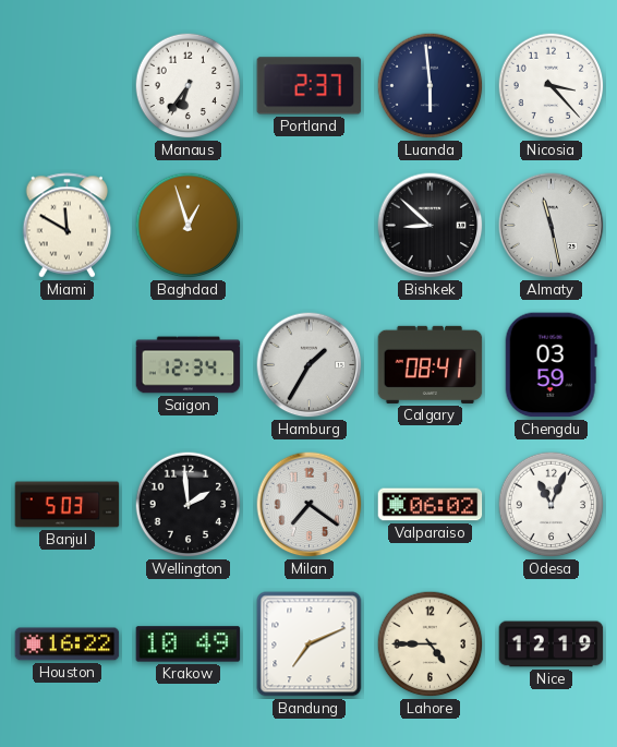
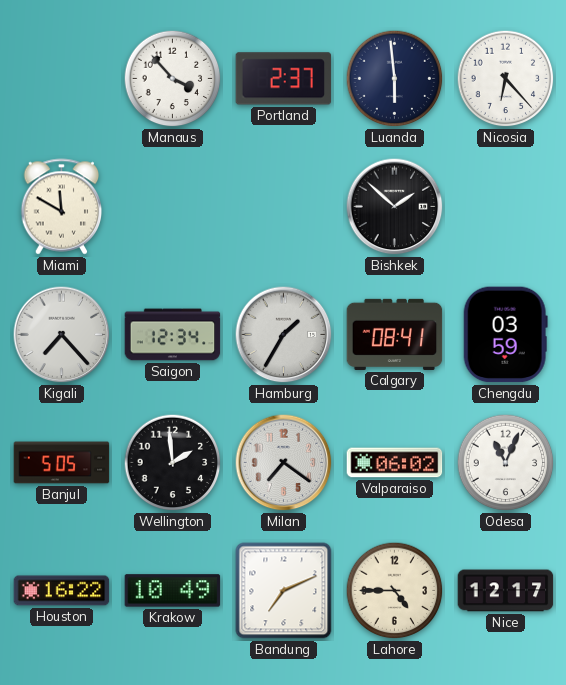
Manaus: 6:36 -> 3:53 (173, 79)
Nicosia: 3:23 -> 6:23 (506, 79)
Baghdad: 12:57 -> none (189, 226)
Bishkek: 8:52 -> 1:52 (395, 207)
Almaty: 11:28 -> none (552, 226)
Kigali: none -> 7:23 (62, 335)
Banjul: 5:03 -> 5:05 (62, 463)
Nice: 12:19 -> 12:17 (506, 591)
